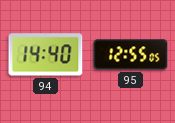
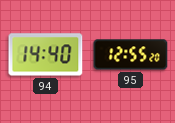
95: 12:55:05 -> 12:55:20 (131, 55)
